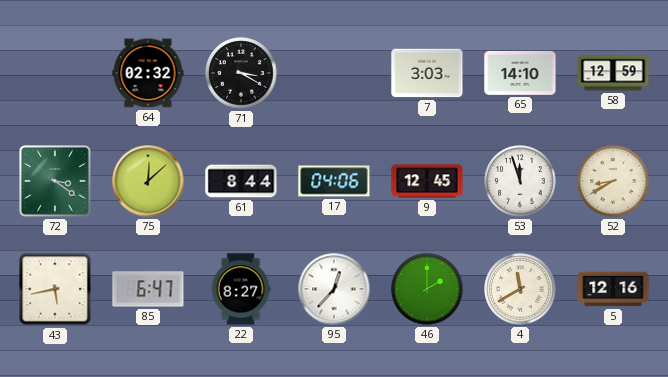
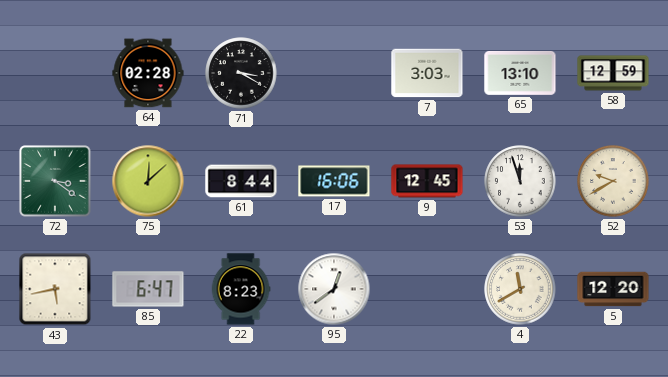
64: 02:32 -> 02:28 (148, 73)
65: 14:10 -> 13:10 (520, 73)
17: 04:06 -> 16:06 (334, 181)
52: 8:40 -> 9:40 (613, 181)
22: 8:27 -> 8:23 (241, 289)
95: 12:37 -> 12:39 (334, 289)
46: 2:00 -> none (427, 289)
5: 12:16 -> 12:20 (613, 289)
